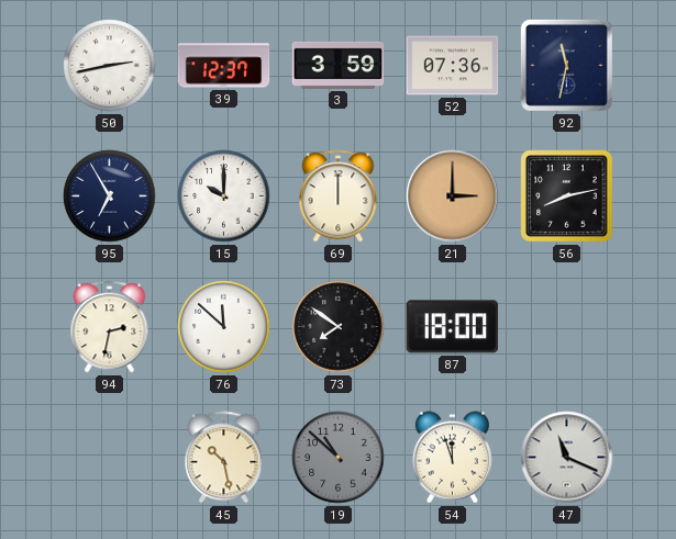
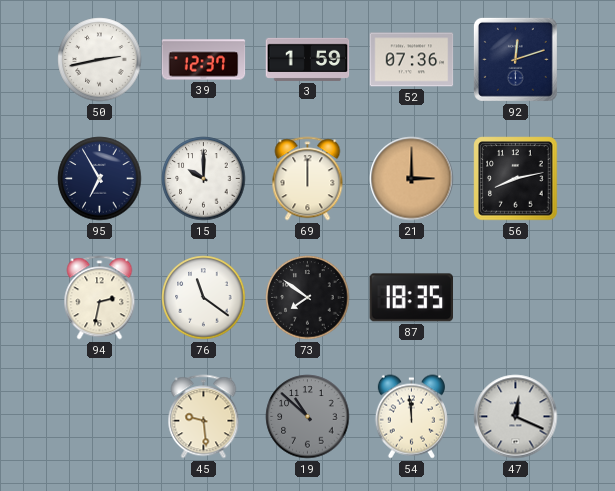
3: 3:59 -> 1:59 (308, 59)
92: 11:32 -> 12:12 (515, 59)
76: 11:52 -> 11:21 (204, 298)
87: 18:00 -> 18:35 (411, 298)
45: 10:28 -> 9:29 (204, 417)
54: 11:57 -> 11:59 (411, 417)
47: 11:19 -> 12:19 (516, 417)
